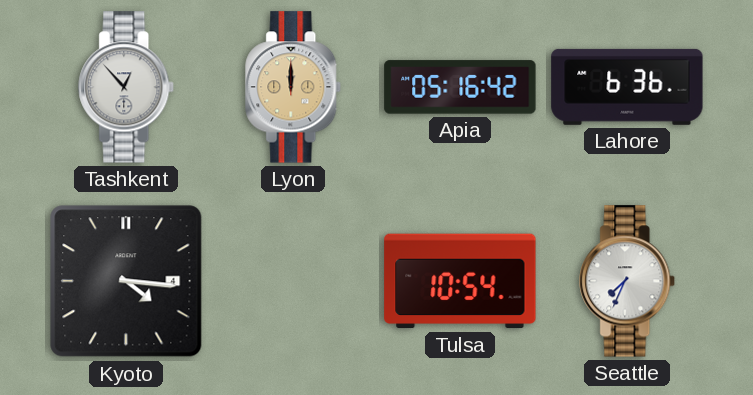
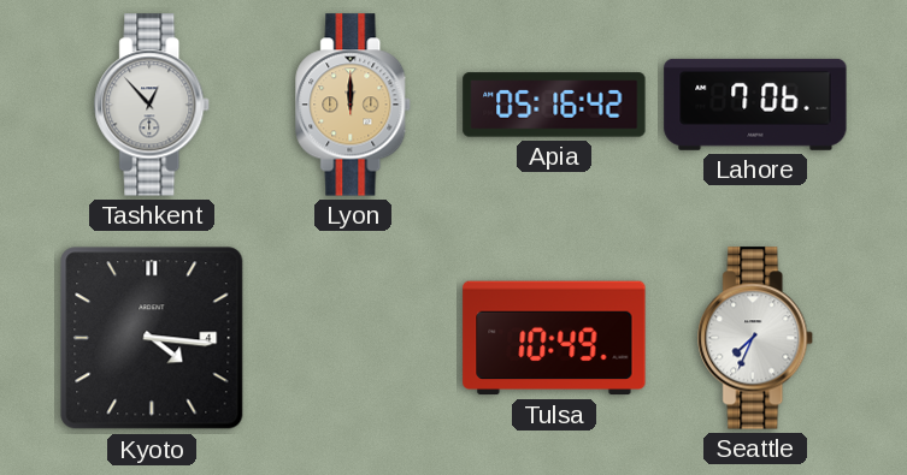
Lahore: 6:36 -> 7:06 (755, 105)
Tulsa: 10:54 -> 10:49 (554, 338)
